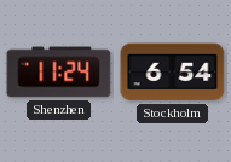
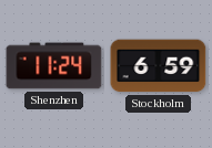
Stockholm: 6:54 -> 6:59 (159, 66)
